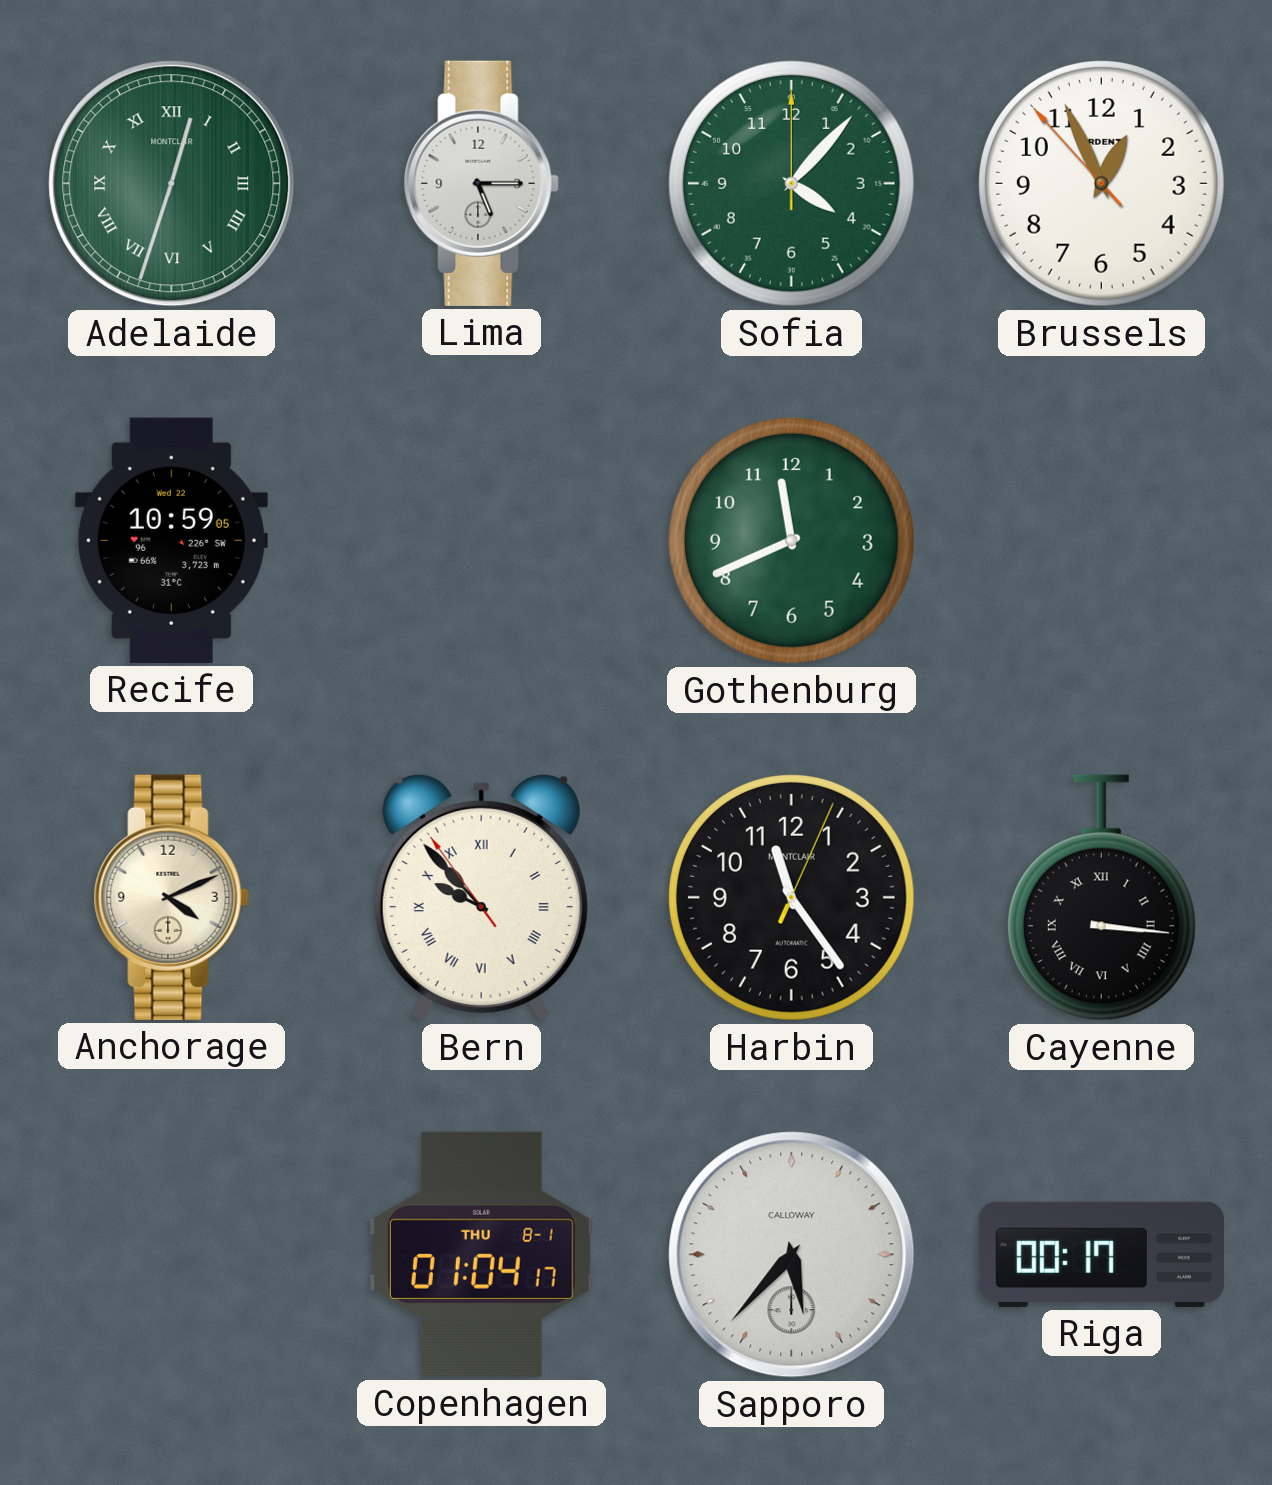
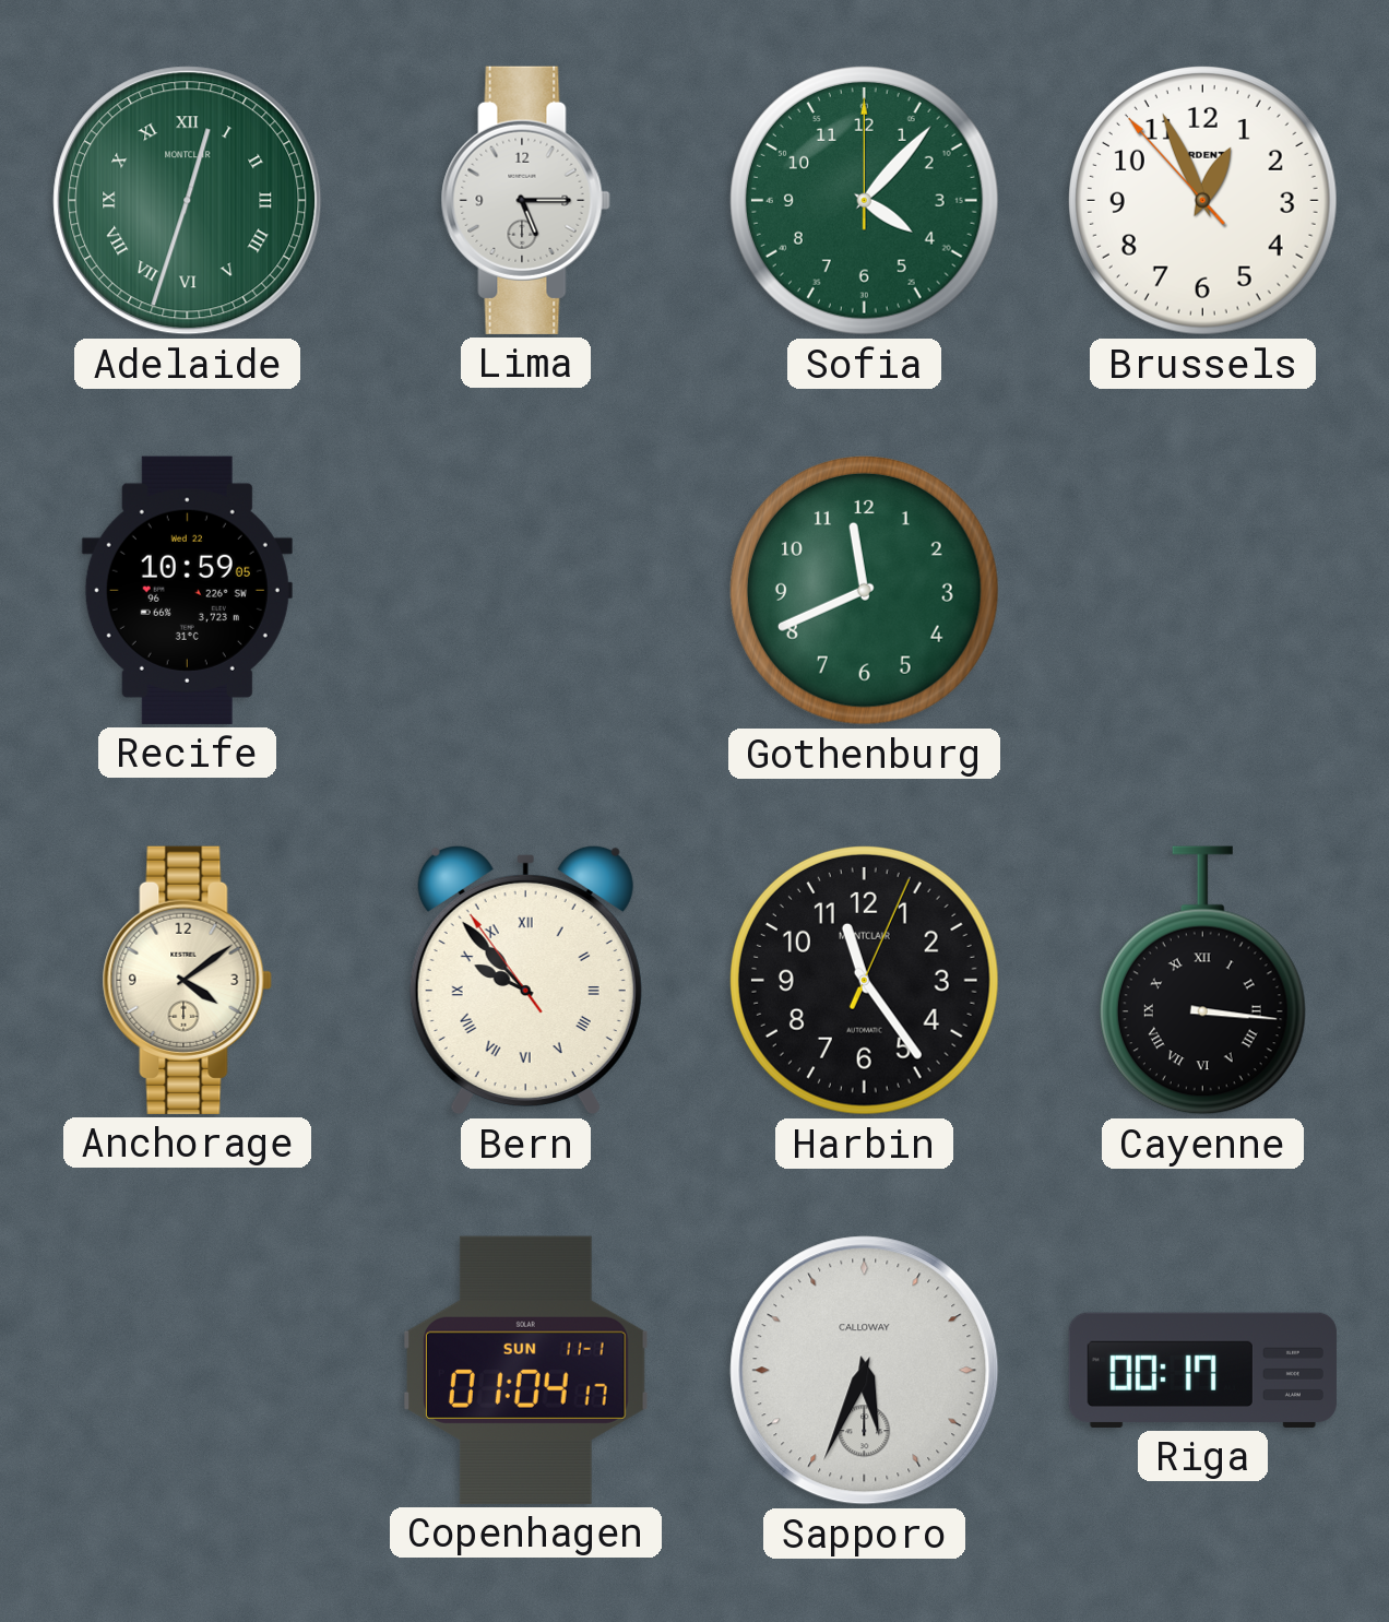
Anchorage: 4:11 -> 4:09 (187, 980)
Copenhagen date: THU 8-1 -> SUN 11-1 (525, 1370)
Sapporo: 5:37 -> 5:34 (865, 1371)
